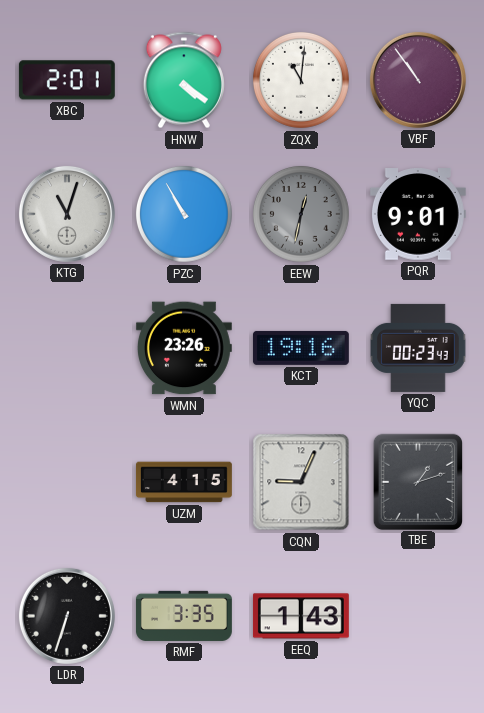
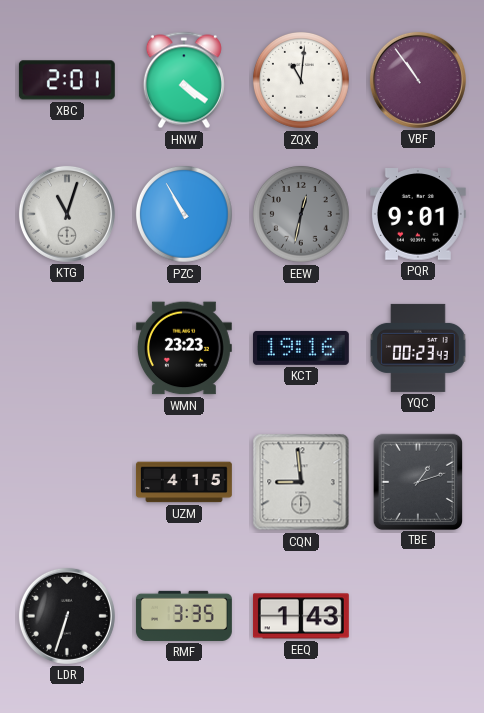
WMN: 23:26 -> 23:23 (184, 348)
CQN: 9:04 -> 8:59 (301, 482)
